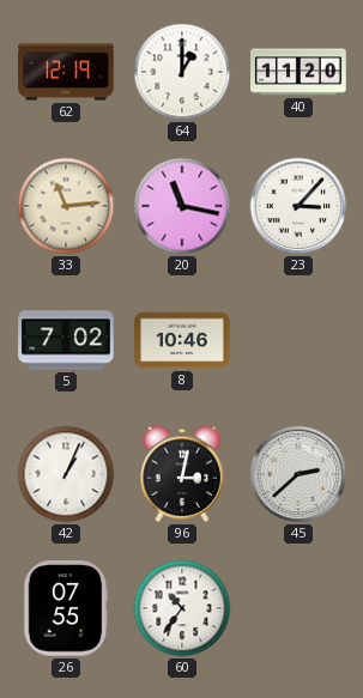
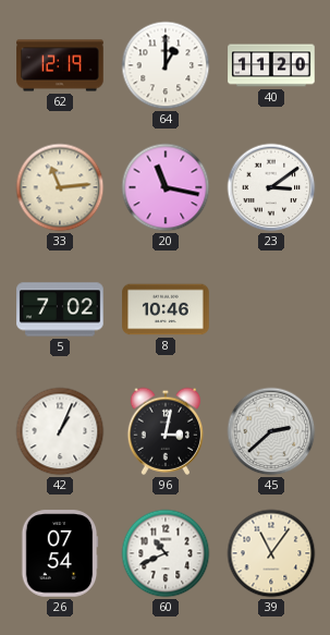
23: 3:07 -> 3:09 (271, 187)
26: 07:55 -> 07:54 (60, 553)
60: 10:36 -> 10:41 (166, 553)
39: none -> 11:06 (271, 553)
